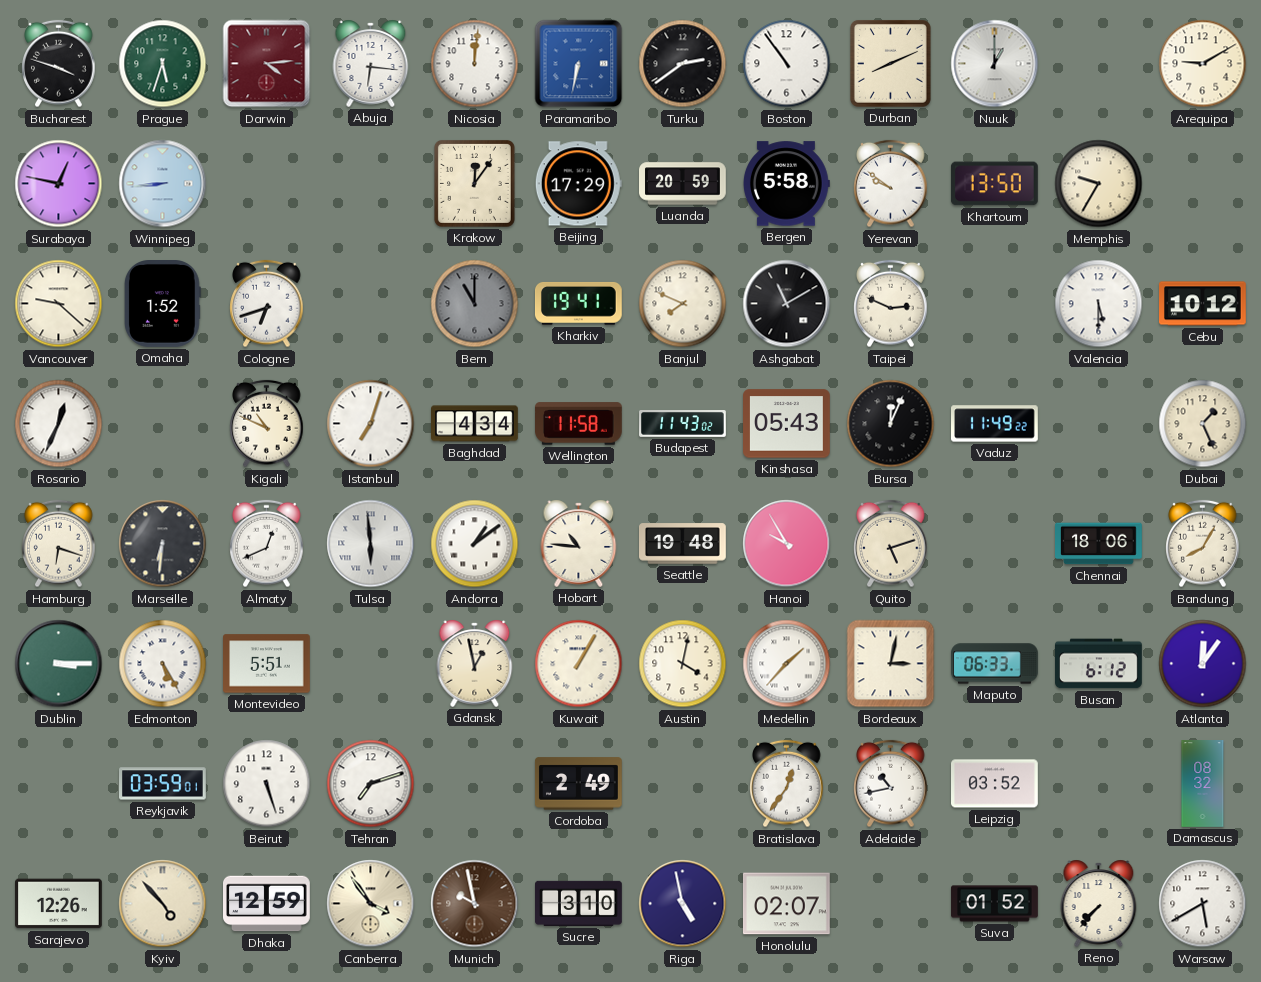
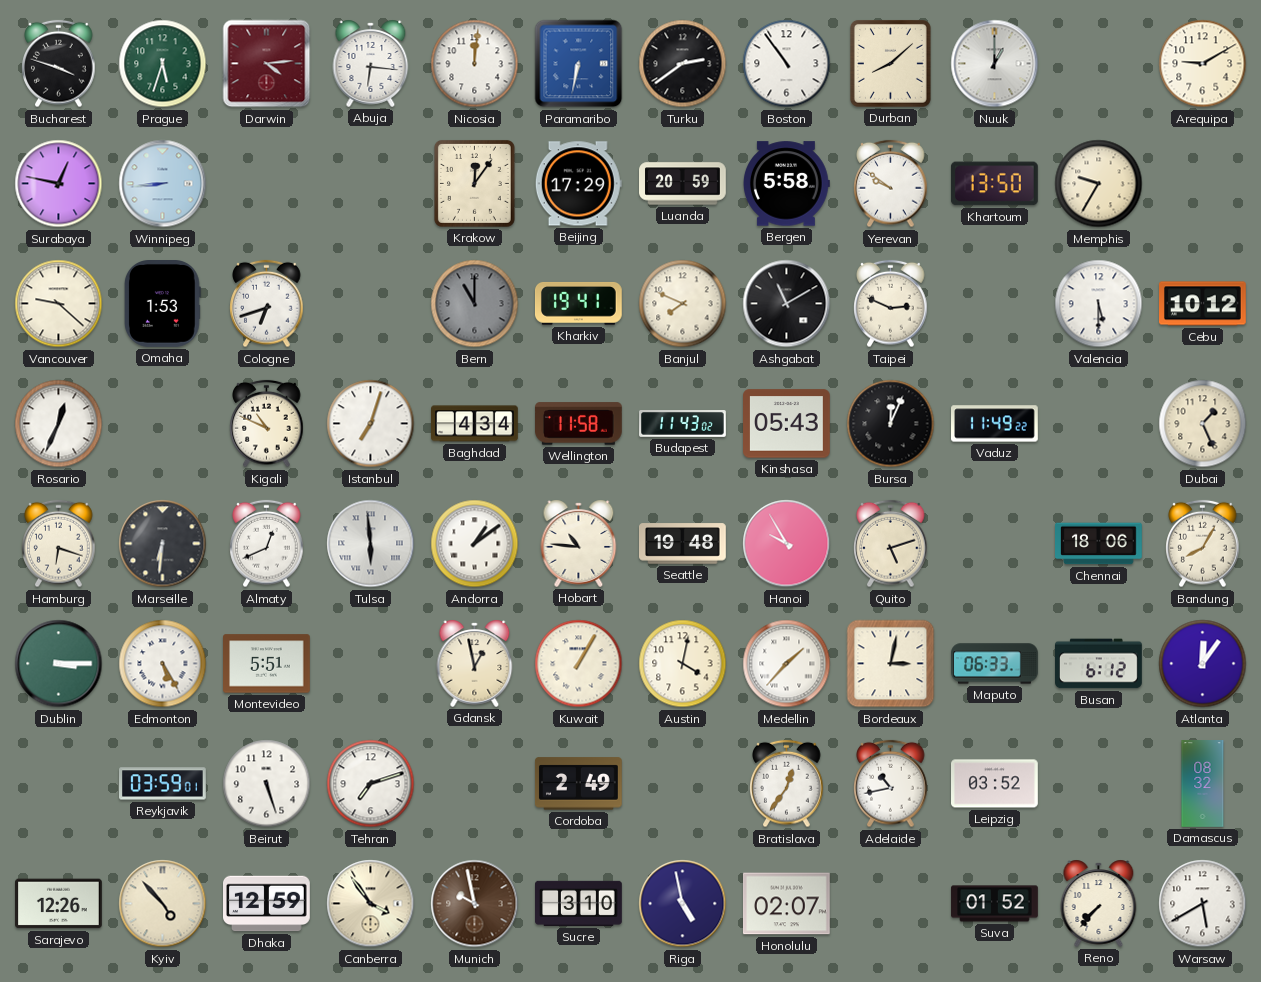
Durban: 8:11 -> 8:08 (890, 63)
Omaha: 1:52 -> 1:53 (162, 304)
